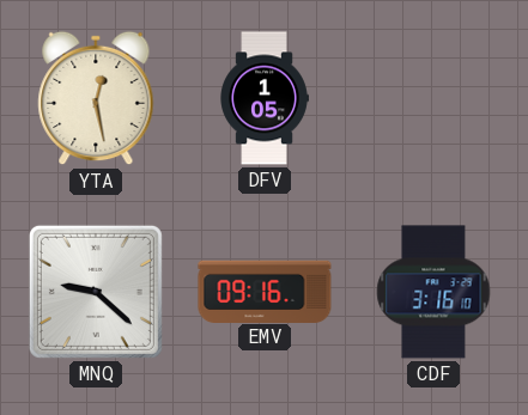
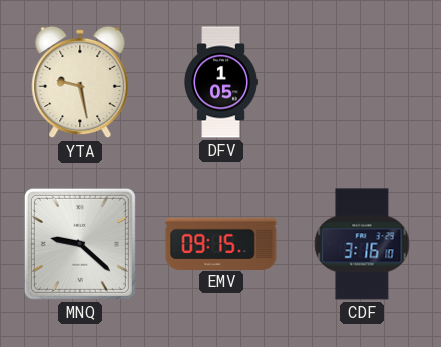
YTA: 12:28 -> 9:28 (80, 82)
EMV: 09:16 -> 09:15 (221, 243)
